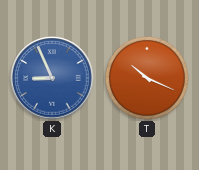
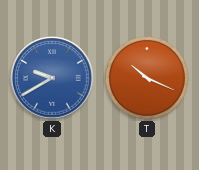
K: 8:56 -> 9:40 (52, 78)
